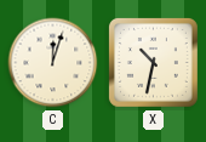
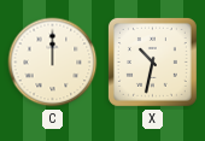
C: 12:03 -> 12:00 (53, 63)
